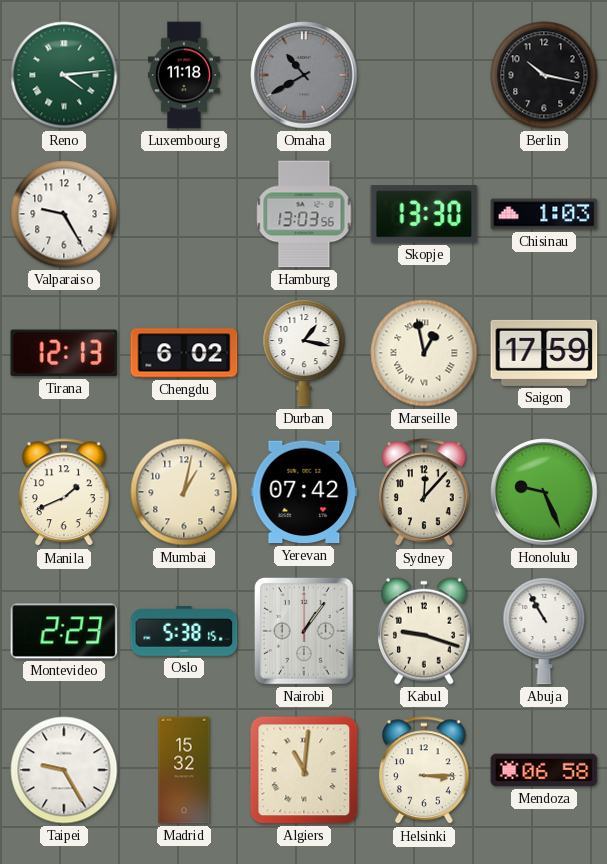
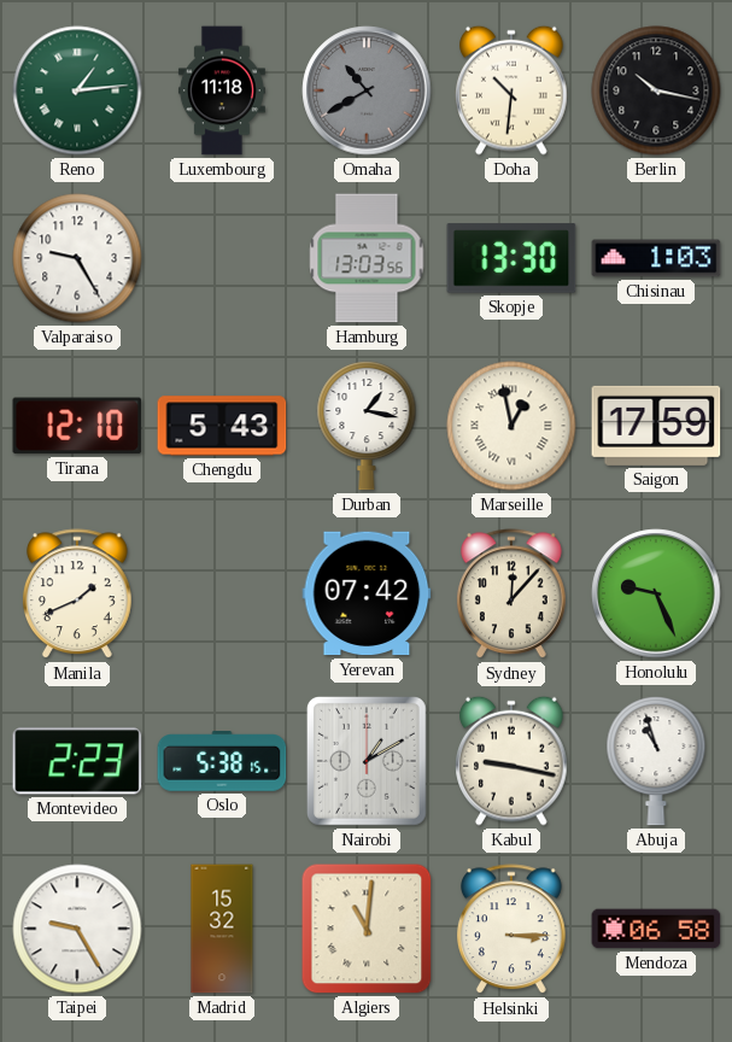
Reno: 4:14 -> 1:14 (77, 90)
Doha: none -> 10:31 (511, 90)
Tirana: 12:13 -> 12:10 (77, 426)
Chengdu: 6:02 -> 5:43 (222, 426)
Mumbai: 1:02 -> none (184, 492)
Nairobi: 1:06 -> 1:10 (367, 762)
Kabul: 9:18 -> 9:17 (511, 761)
Abuja: 10:55 -> 10:57 (656, 762)
